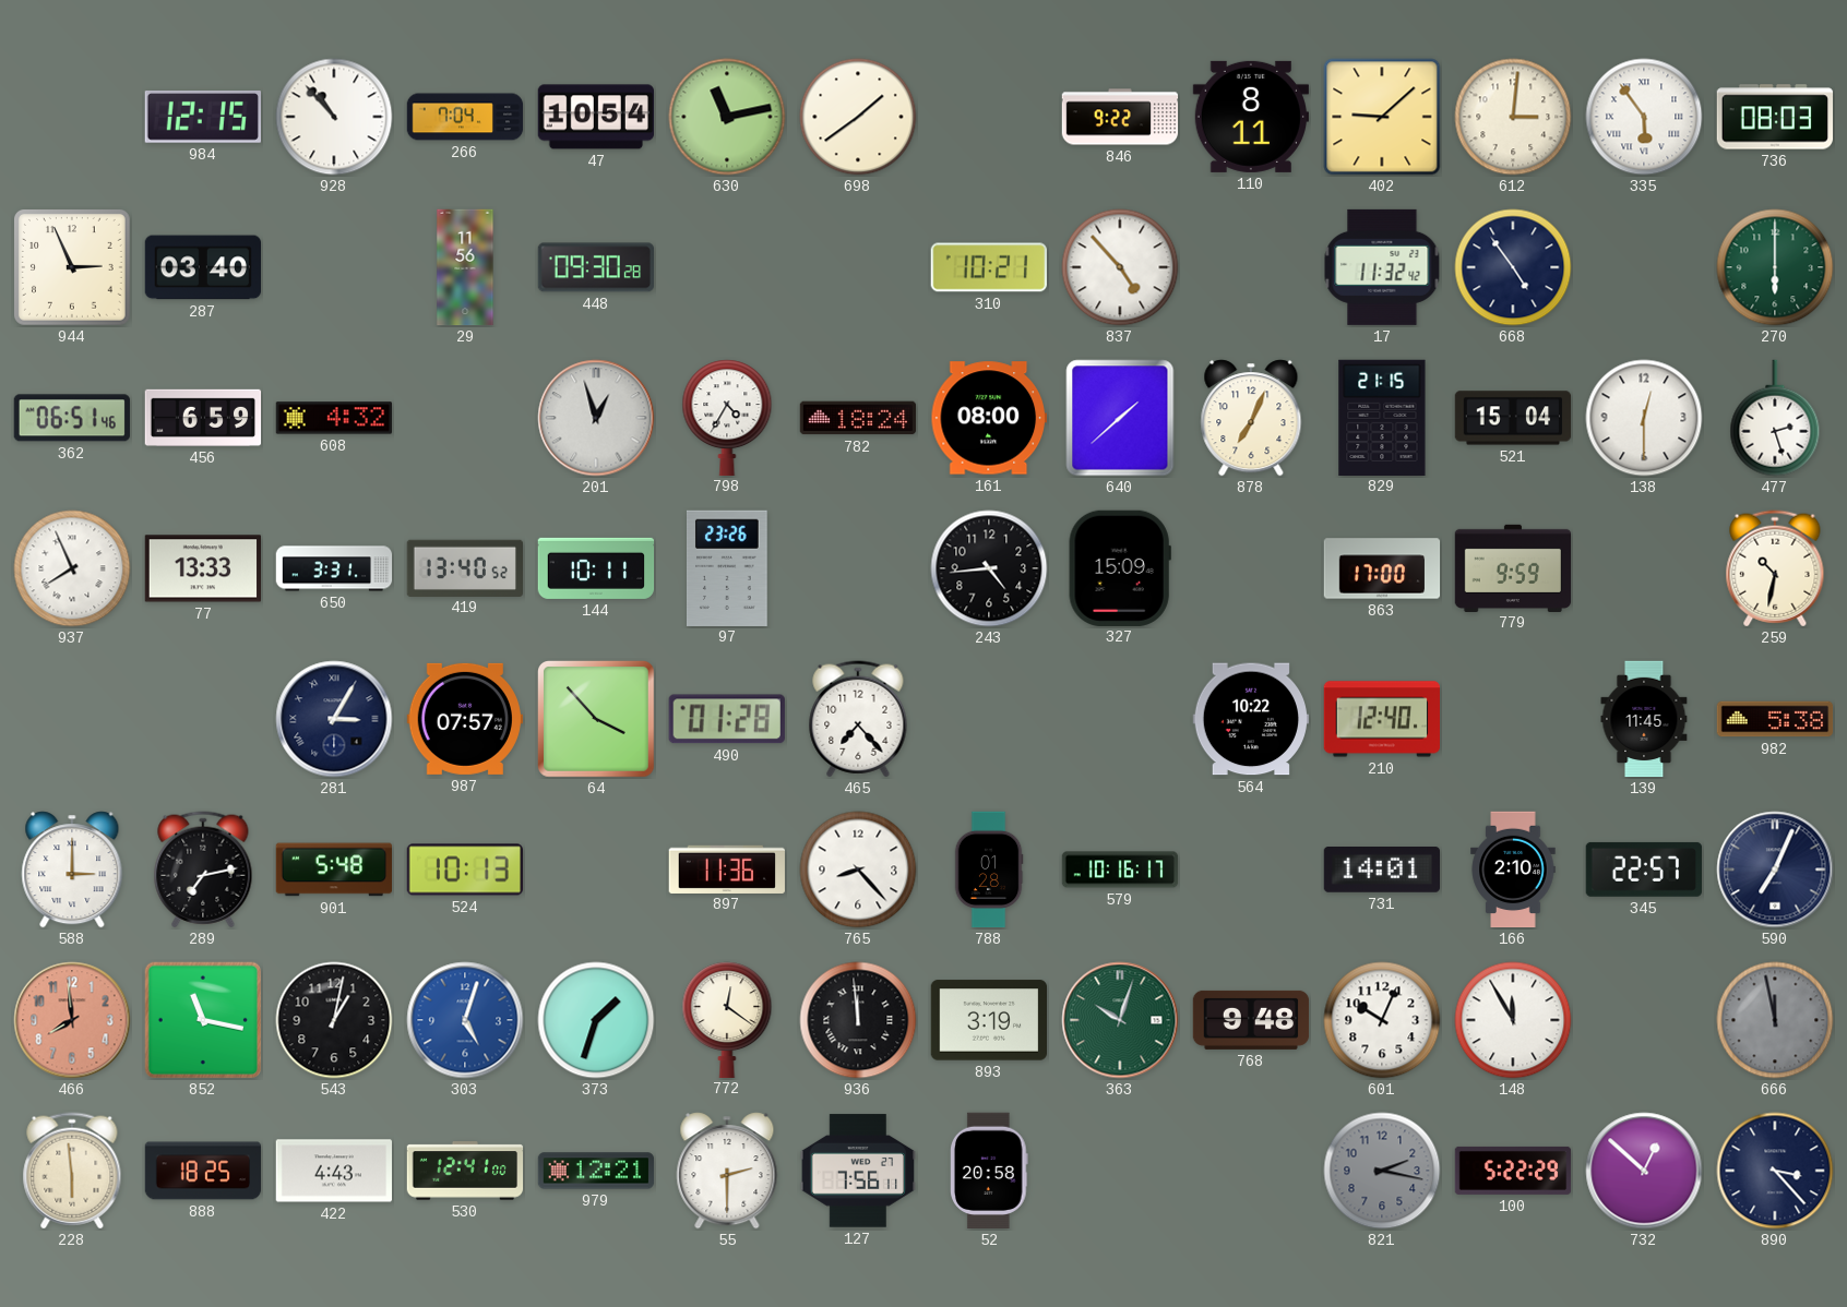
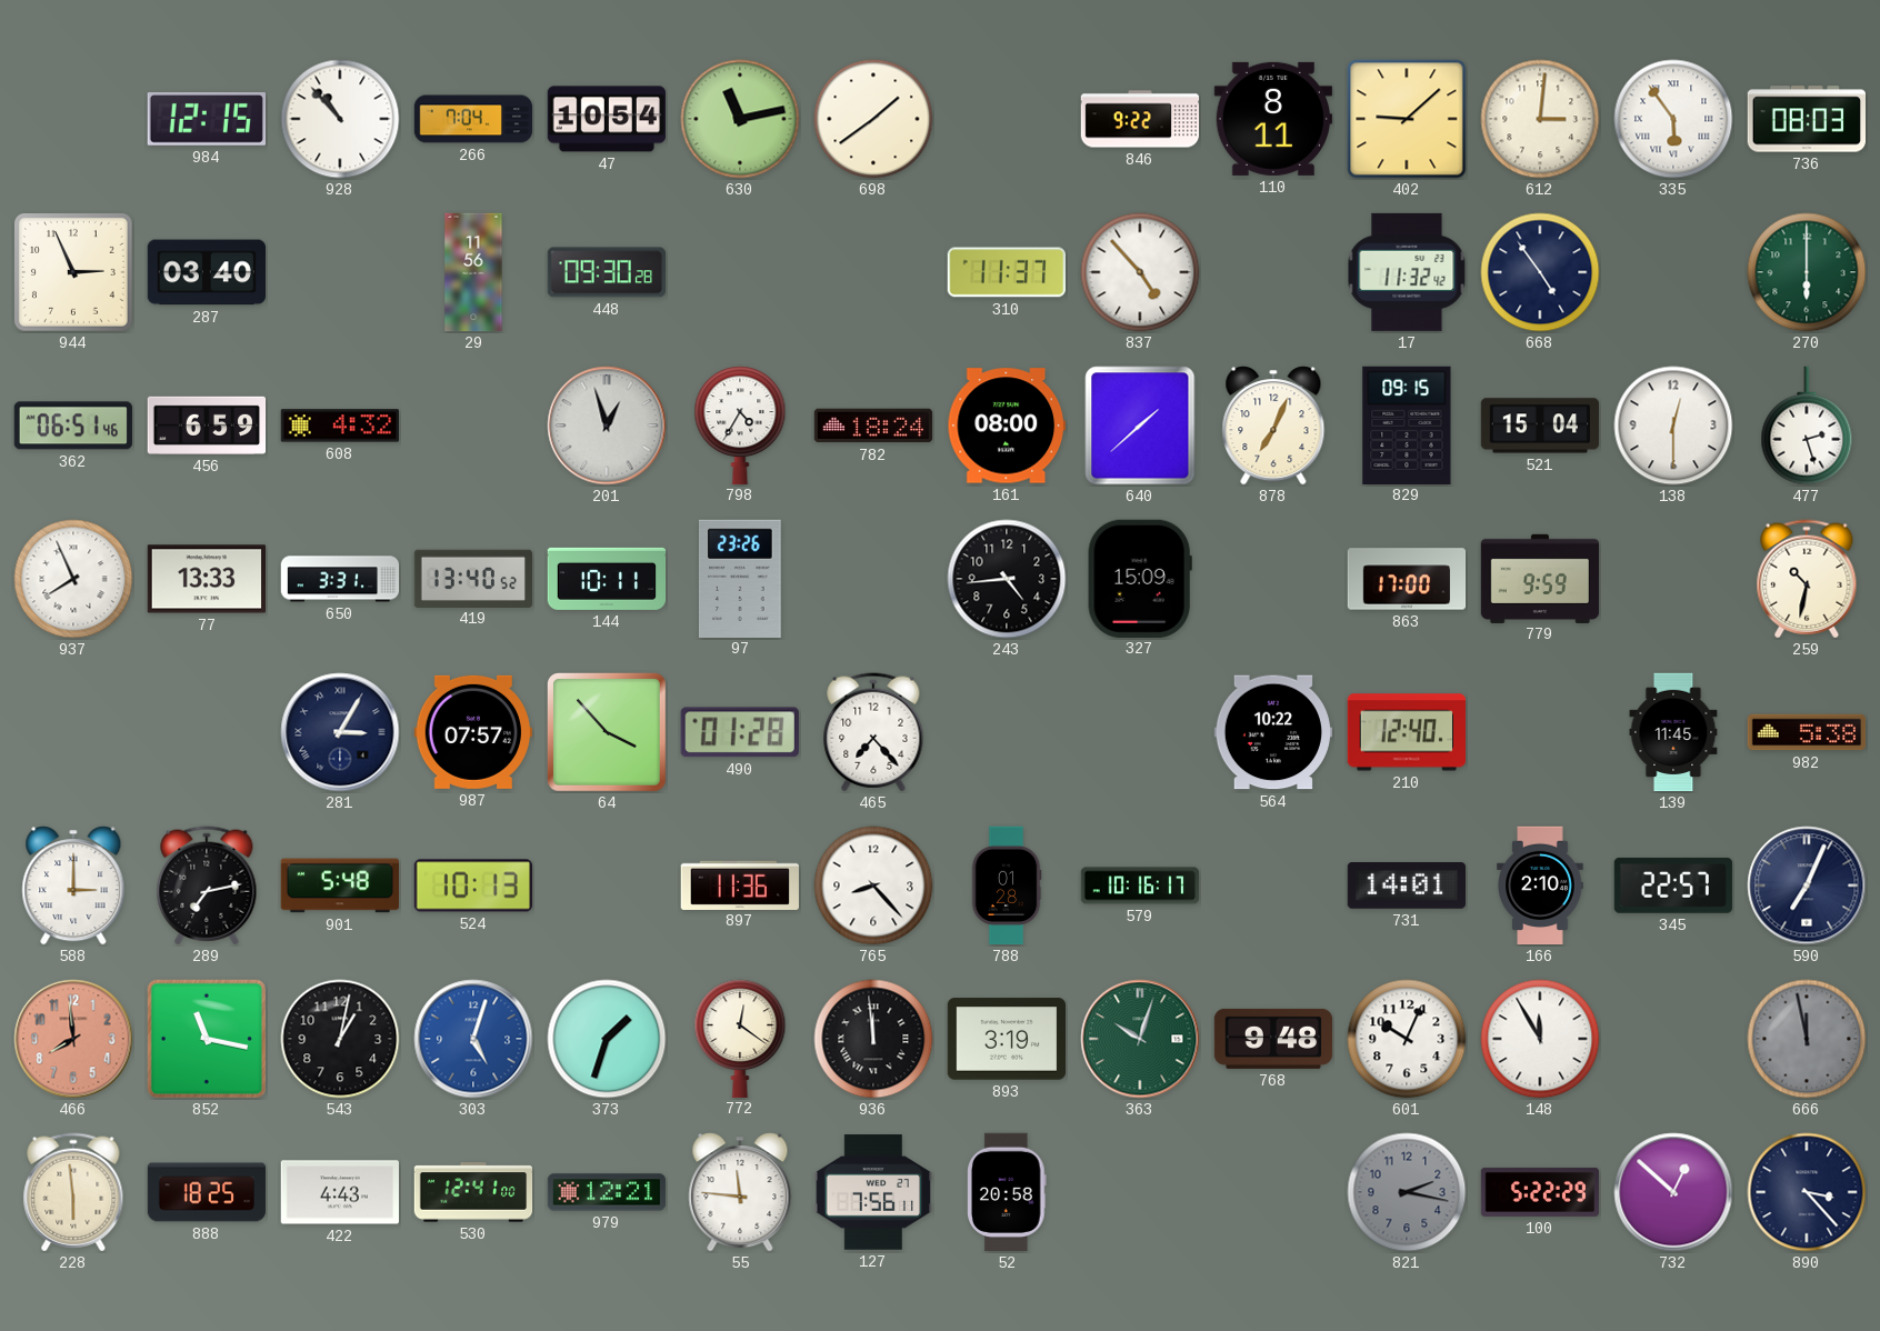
310: 10:21 -> 11:37 (1006, 272)
829: 21:15 -> 09:15 (1407, 424)
55: 2:30 -> 11:46 (740, 1192)
